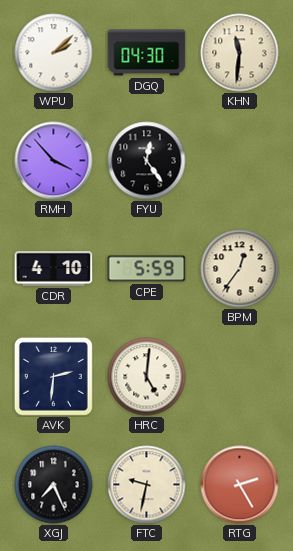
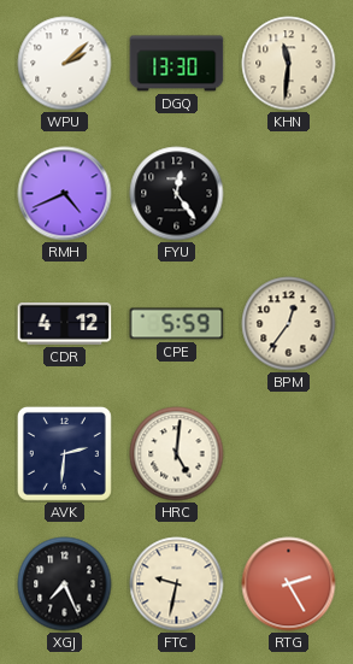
DGQ: 04:30 -> 13:30 (177, 64)
RMH: 3:53 -> 4:41 (65, 194)
CDR: 4:10 -> 4:12 (65, 324)
